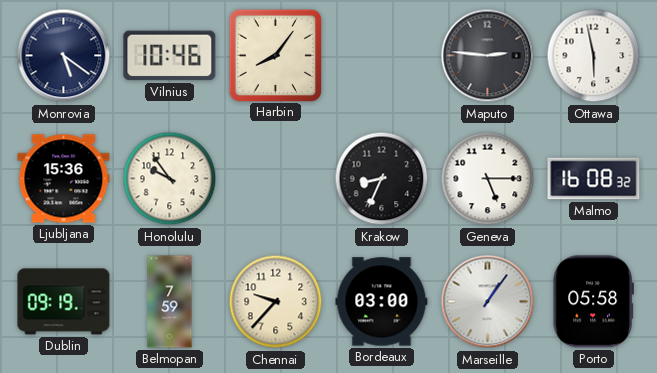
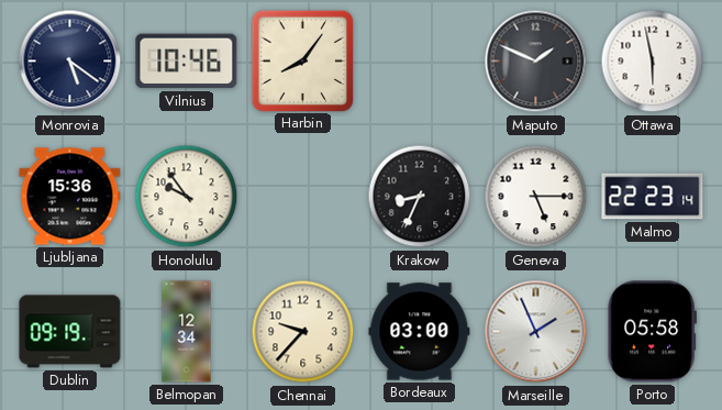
Maputo: 2:46 -> 1:49 (536, 62)
Malmo: 16:08 -> 22:23 (653, 197)
Belmopan: 7:59 -> 12:34 (187, 332)
Marseille: 1:06 -> 1:56 (536, 332)
